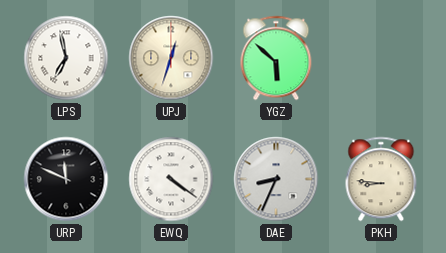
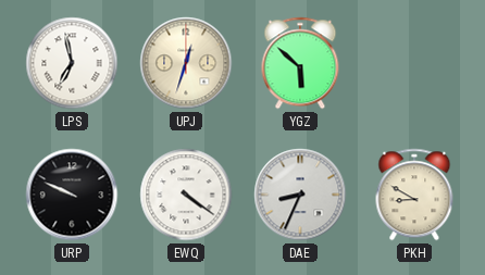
URP: 11:49 -> 9:49 (72, 195)
PKH: 8:46 -> 8:50 (414, 195)
